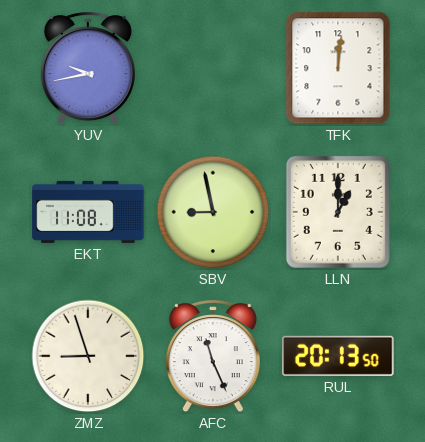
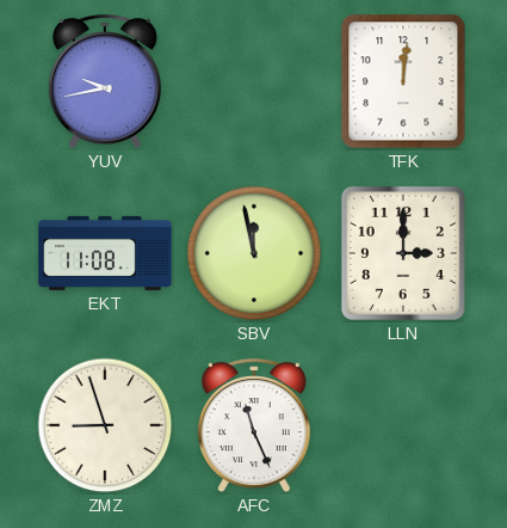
SBV: 8:58 -> 11:58 (254, 253)
LLN: 1:00 -> 3:00 (403, 253)
RUL: 20:13 -> none (338, 356)
